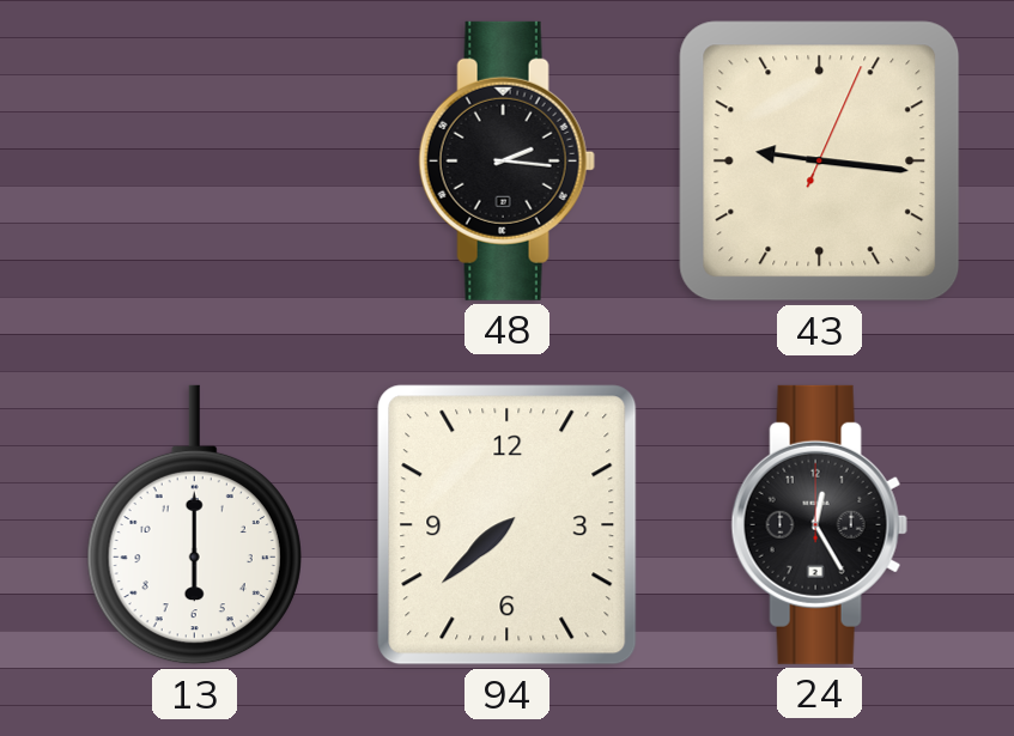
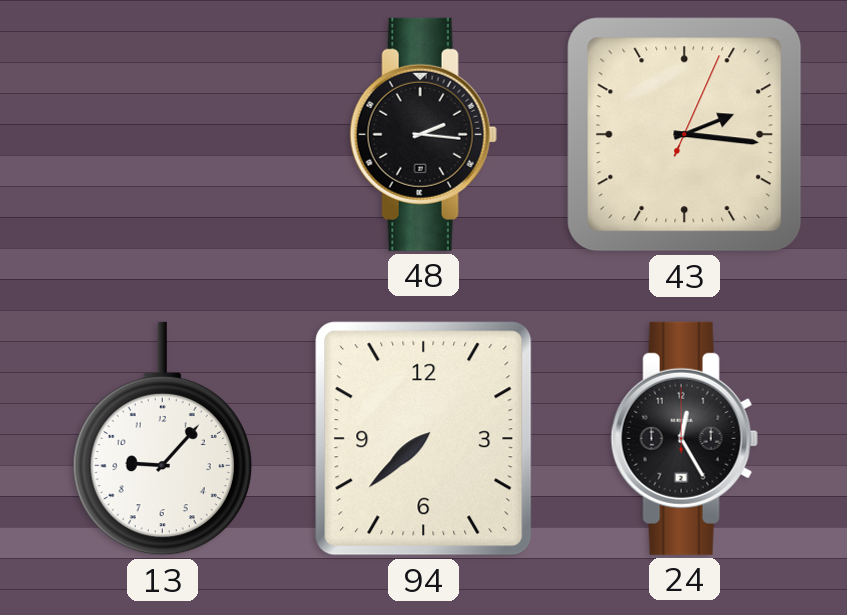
43: 9:16 -> 2:16 (685, 135)
13: 6:00 -> 9:07 (162, 439)
